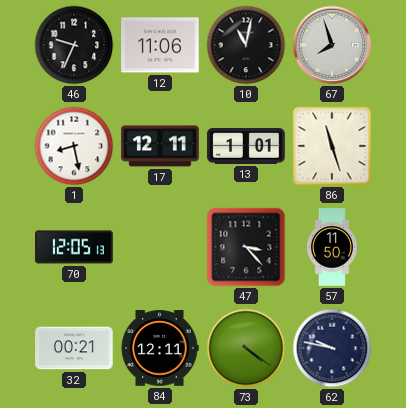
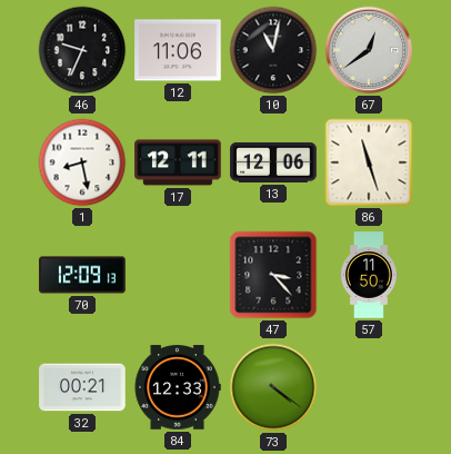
67: 7:57 -> 12:39 (369, 50)
13: 1:01 -> 12:06 (273, 162)
70: 12:05 -> 12:09 (82, 275)
84: 12:11 -> 12:33 (178, 387)
62: 9:47 -> none (332, 348)
